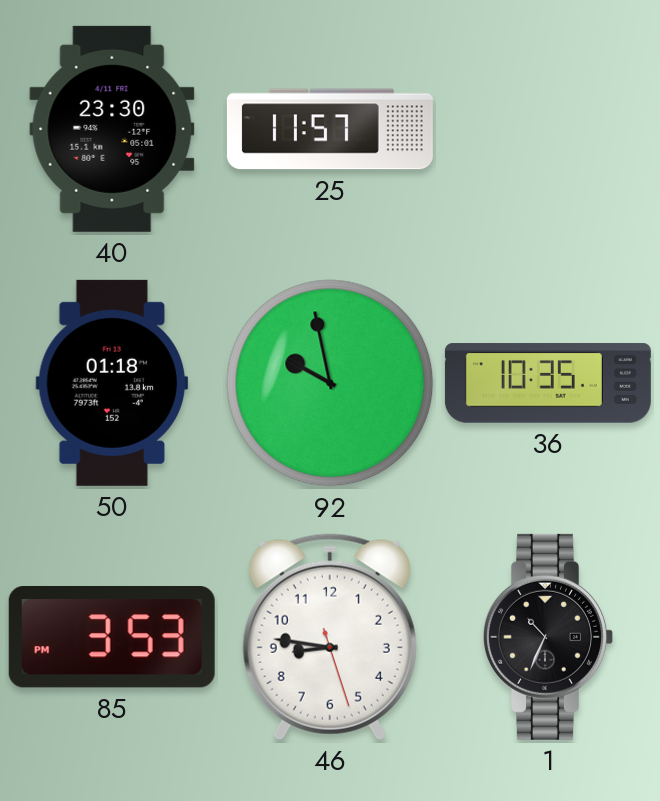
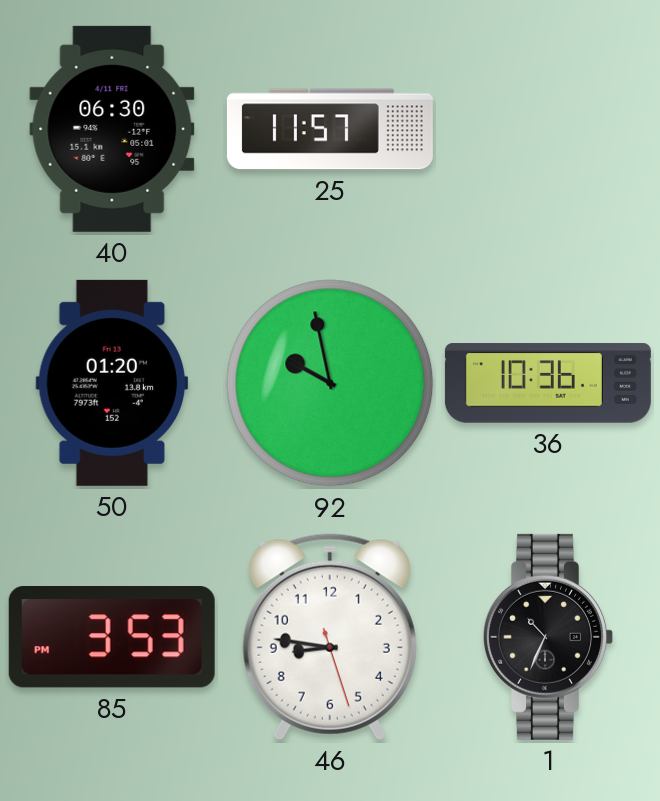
40: 23:30 -> 06:30 (112, 129)
50: 01:18 -> 01:20 (112, 383)
36: 10:35 -> 10:36 (548, 383)
